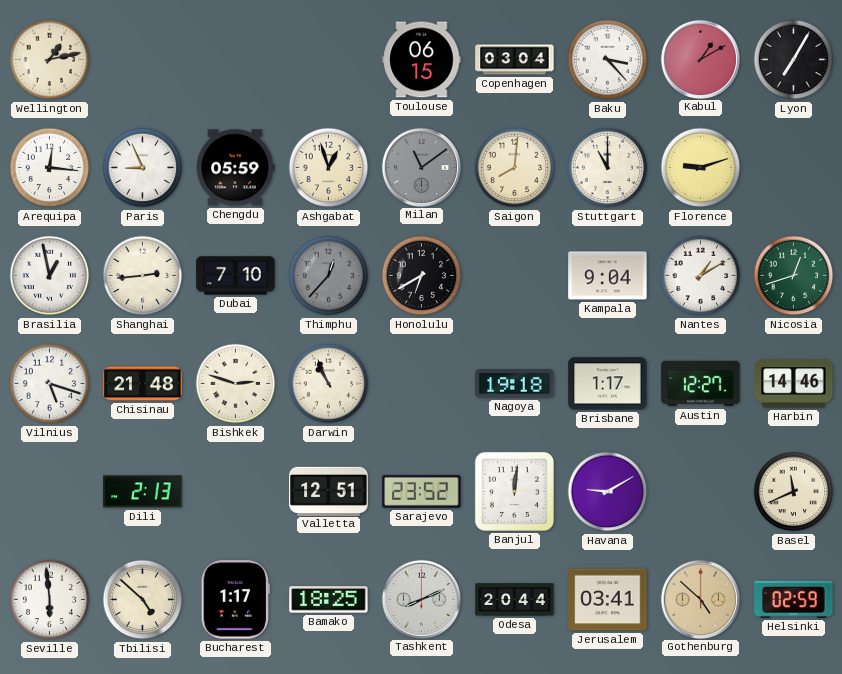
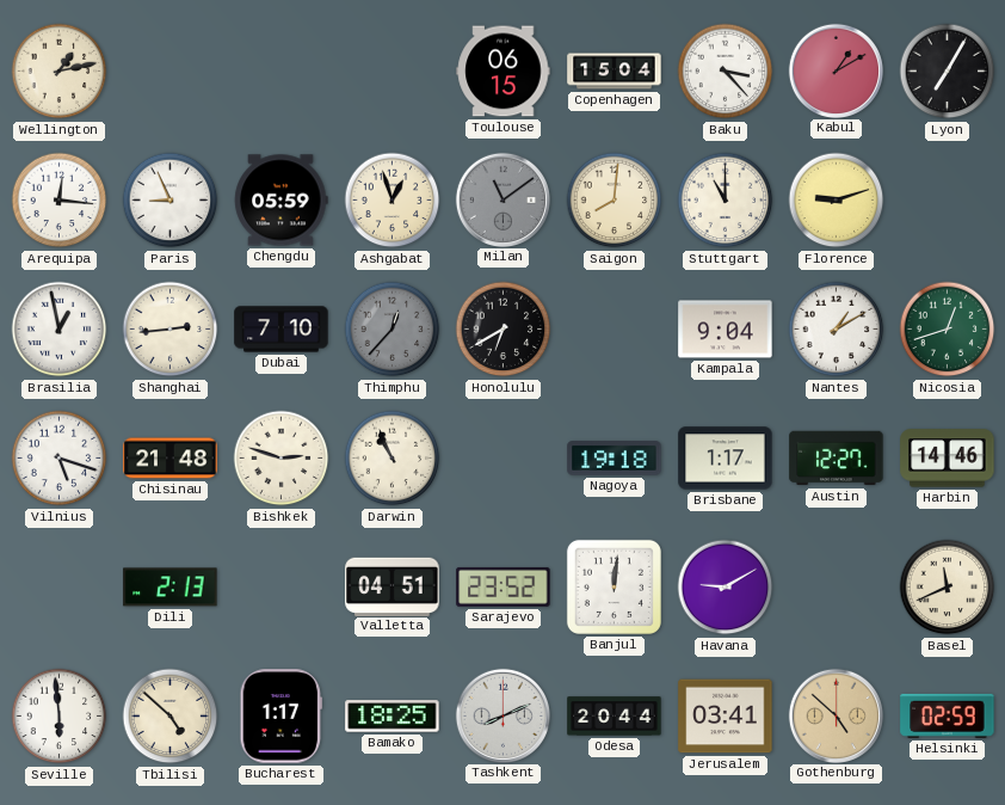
Copenhagen: 03:04 -> 15:04 (615, 72)
Valletta: 12:51 -> 04:51 (393, 586)
